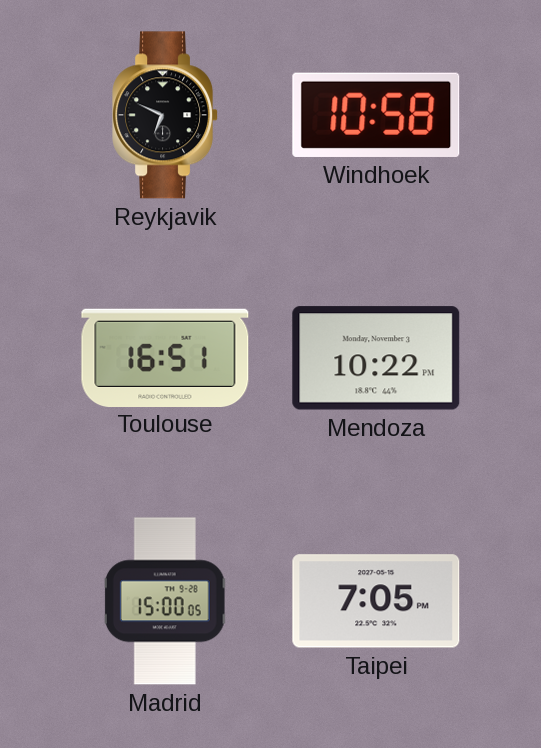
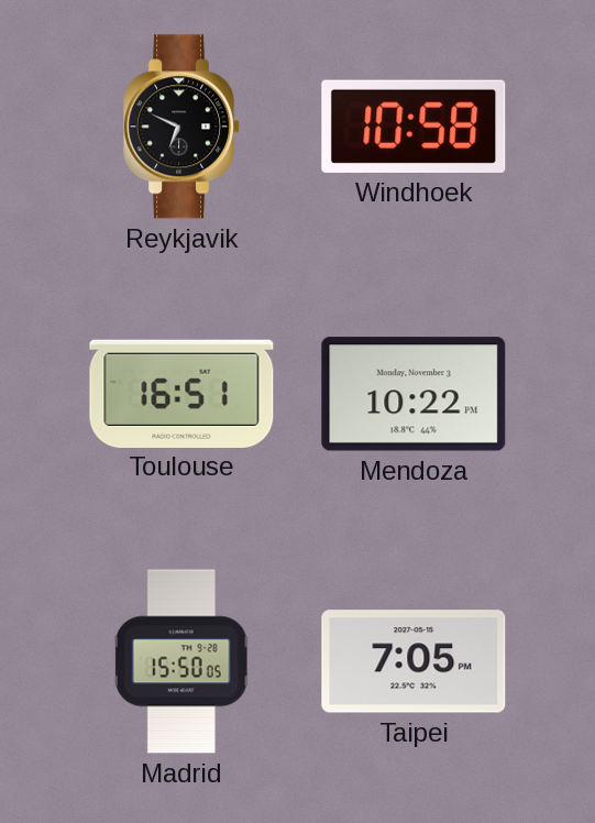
Madrid: 15:00 -> 15:50 (181, 661)
